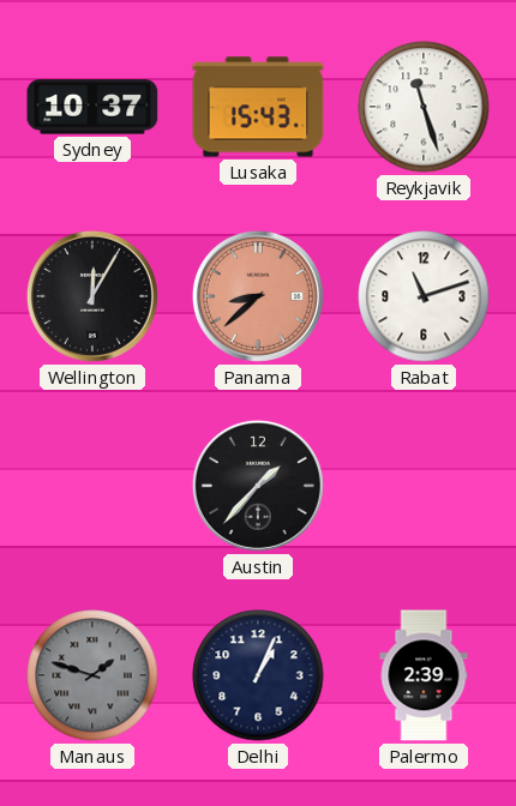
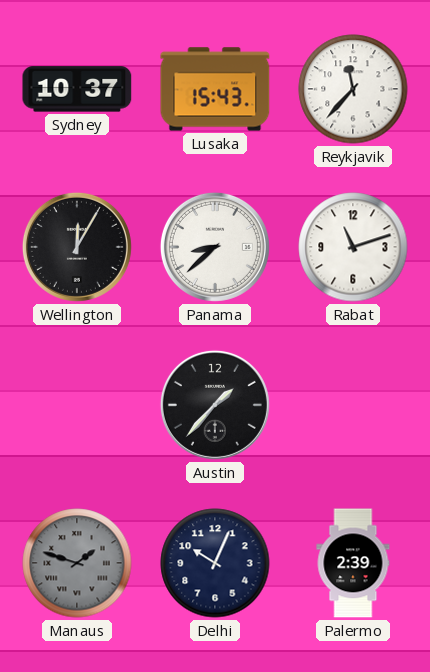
Reykjavik: 11:27 -> 11:37 (353, 89)
Panama dial: salmon -> white (215, 247)
Delhi: 1:04 -> 10:04 (215, 563)
